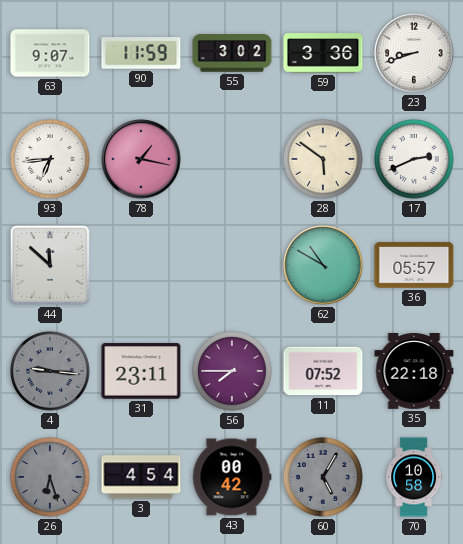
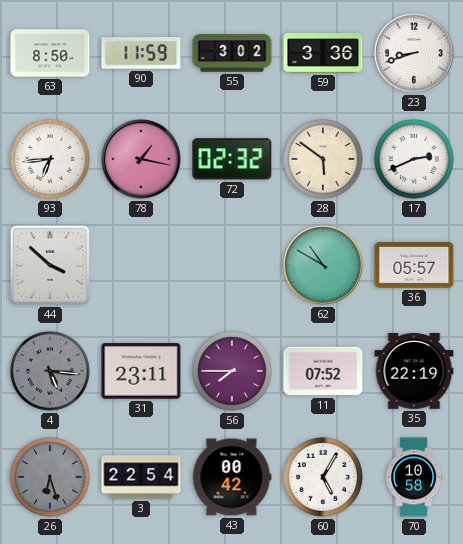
63: 9:07 -> 8:50 (50, 53)
72: none -> 02:32 (232, 159)
44: 11:52 -> 3:52 (50, 265)
4: 9:16 -> 5:16 (50, 371)
35: 22:18 -> 22:19 (414, 372)
3: 4:54 -> 22:54 (141, 477)
60 dial: grey -> white (323, 477)
